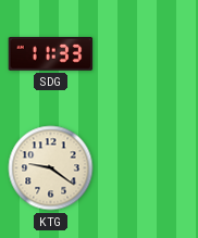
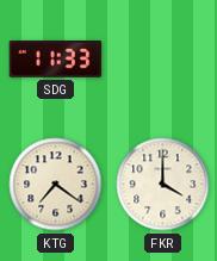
KTG: 9:21 -> 7:21 (56, 185)
FKR: none -> 4:00 (163, 185)
